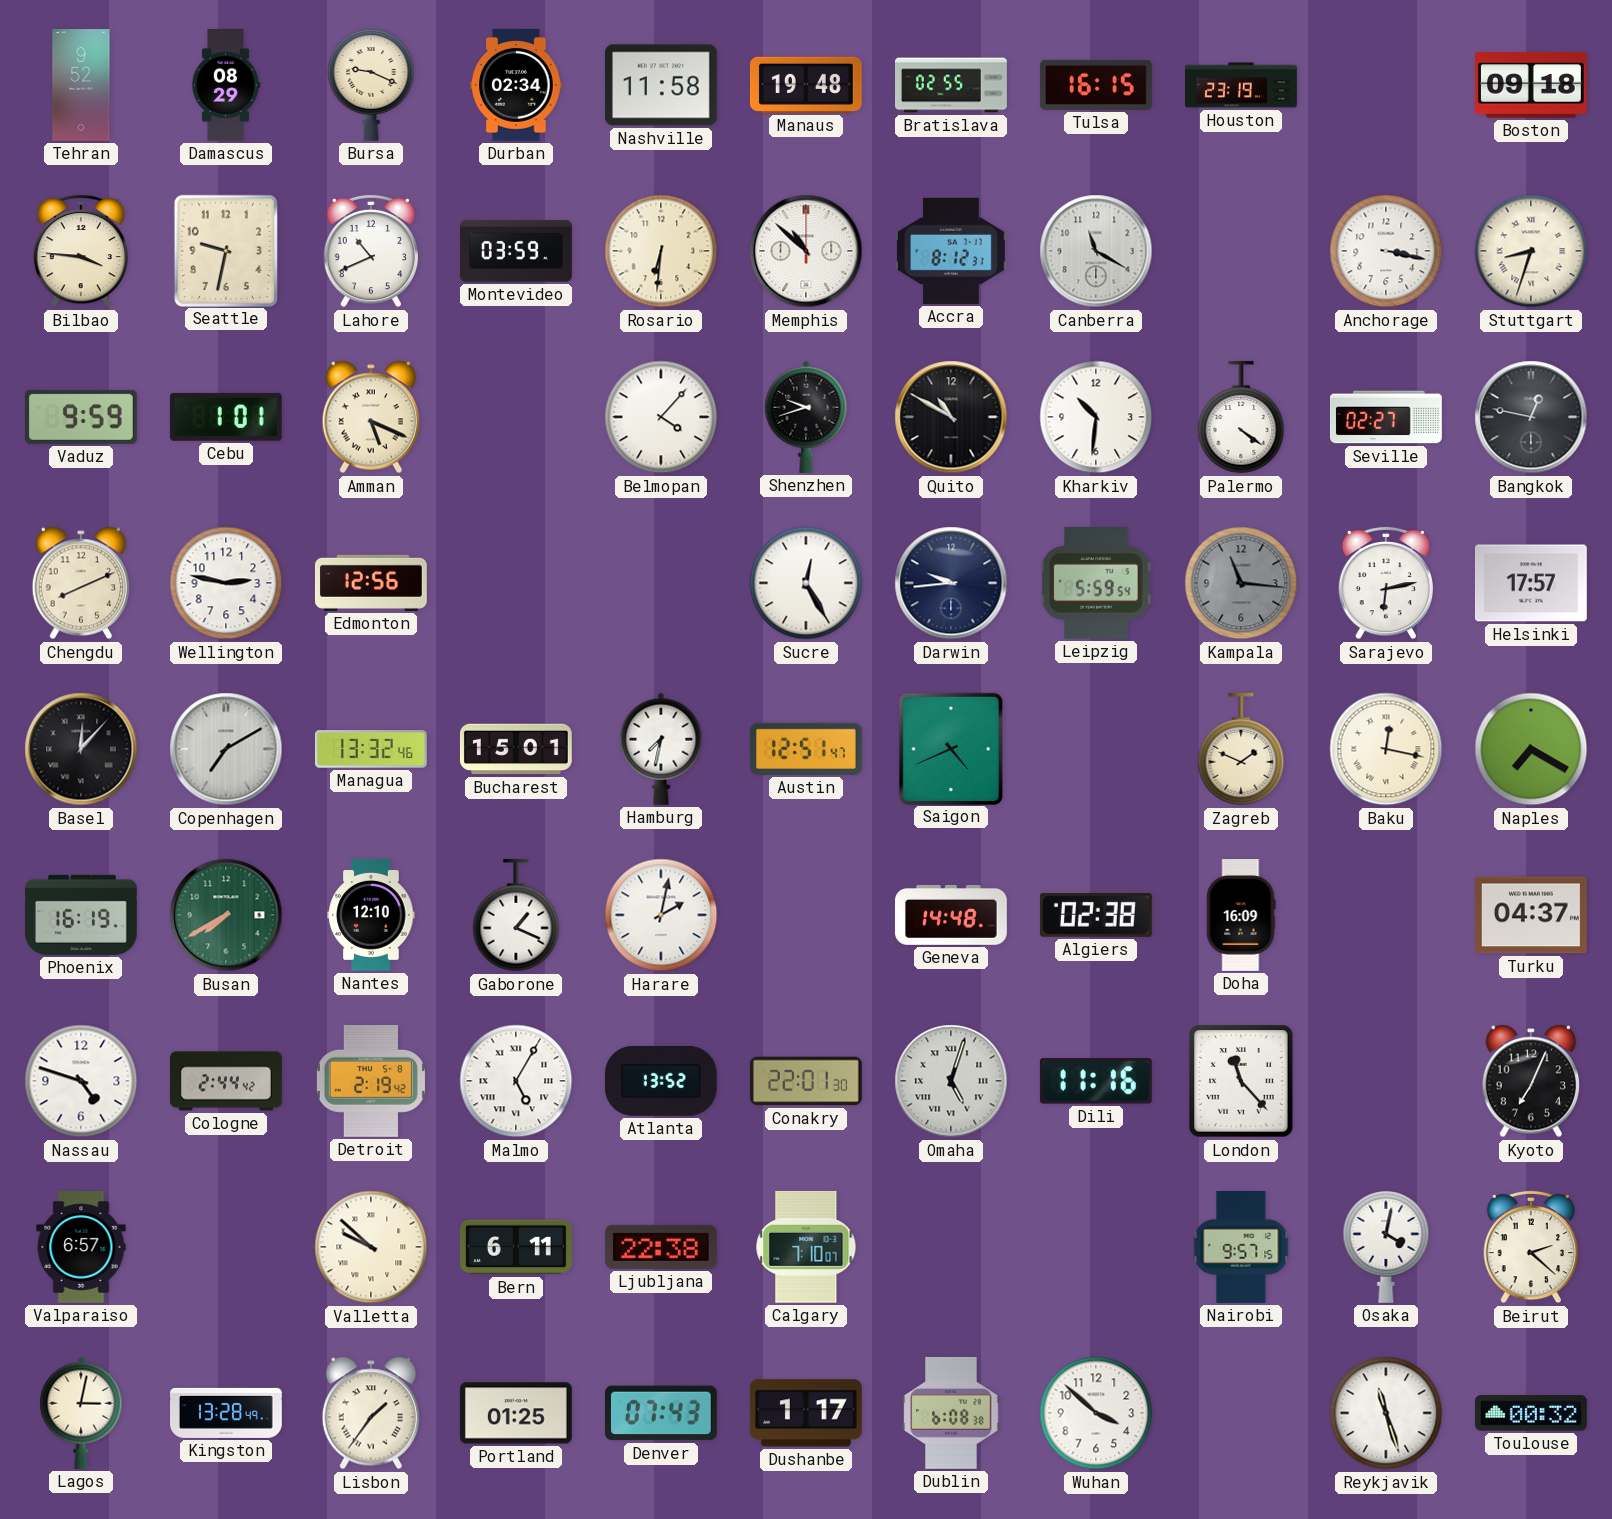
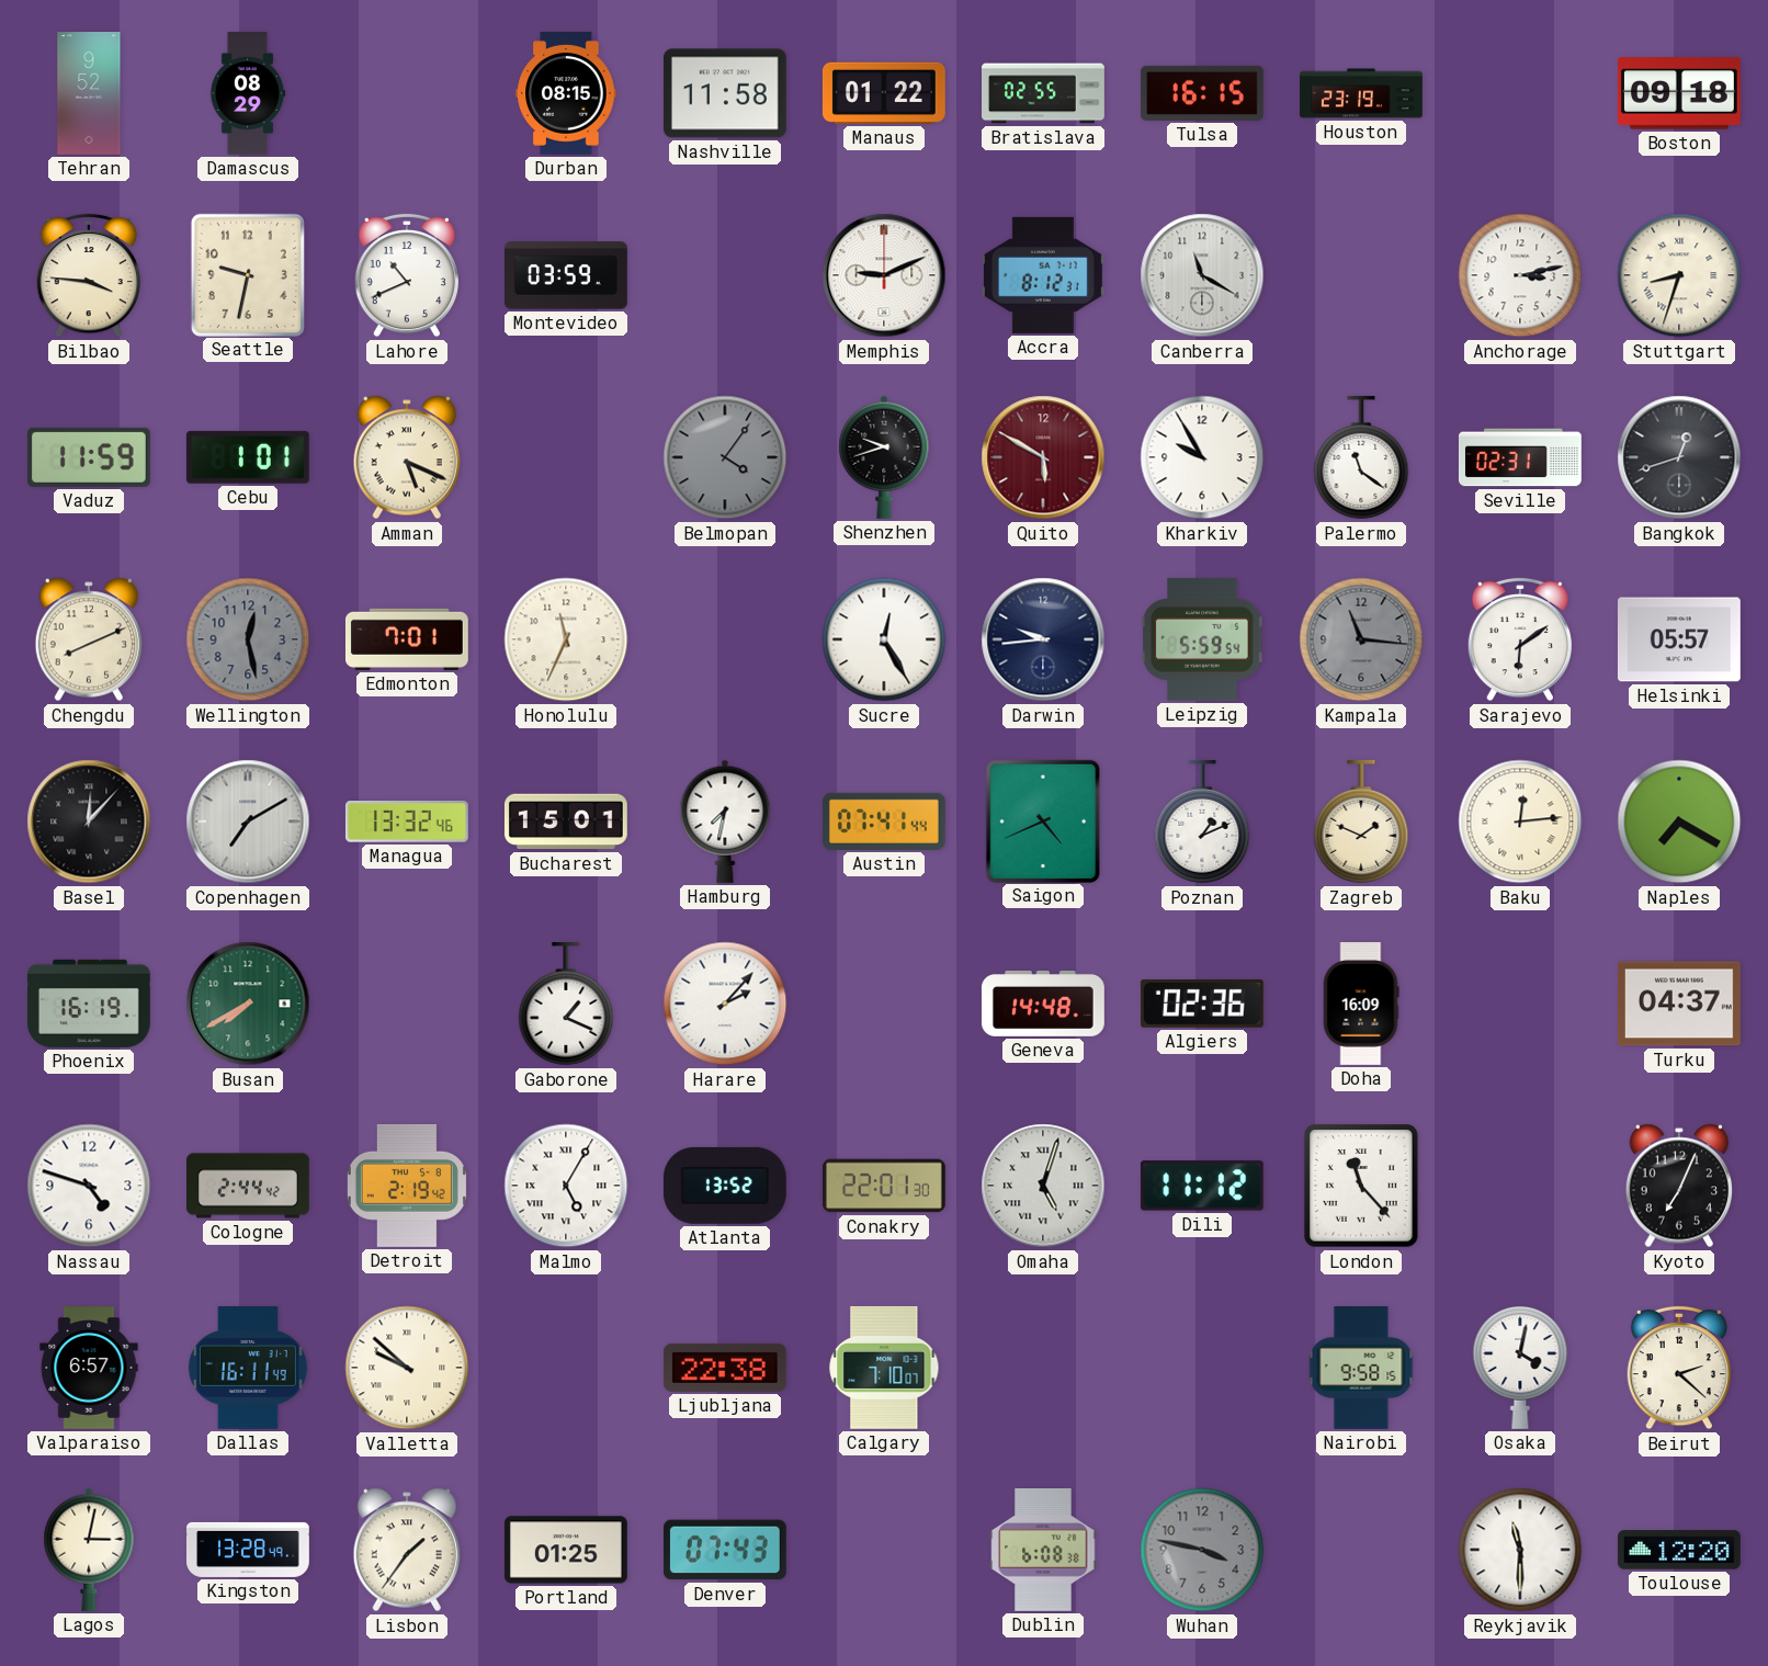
Bursa: 9:19 -> none (371, 85)
Durban: 02:34 -> 08:15 (566, 93)
Manaus: 19:48 -> 01:22 (884, 93)
Rosario: 6:31 -> none (661, 251)
Memphis: 10:52 -> 9:11 (884, 275)
Anchorage: 3:17 -> 3:13 (1520, 275)
Vaduz: 9:59 -> 11:59 (89, 457)
Belmopan: 4:07 -> 4:06 (725, 457)
Belmopan dial: white -> grey (725, 457)
Quito: 10:50 -> 5:50 (1043, 457)
Quito dial: black -> burgundy (1043, 457)
Kharkiv: 10:31 -> 9:55 (1202, 457)
Palermo: 4:21 -> 11:21 (1361, 457)
Seville: 02:27 -> 02:31 (1520, 457)
Bangkok: 12:47 -> 12:42 (1679, 457)
Wellington: 2:47 -> 12:28 (248, 639)
Wellington dial: white -> grey (248, 639)
Edmonton: 12:56 -> 7:01 (407, 639)
Honolulu: none -> 11:34 (566, 639)
Sarajevo: 6:13 -> 6:09 (1519, 639)
Helsinki: 17:57 -> 05:57 (1679, 639)
Austin: 12:51 -> 07:41 (884, 821)
Poznan: none -> 1:11 (1202, 821)
Baku: 12:17 -> 12:14 (1520, 821)
Nantes: 12:10 -> none (371, 915)
Harare: 2:02 -> 2:07 (725, 1004)
Algiers: 02:38 -> 02:36 (1202, 1004)
Dili: 11:16 -> 11:12 (1202, 1186)
Dallas: none -> 16:11 (248, 1368)
Bern: 6:11 -> none (516, 1247)
Nairobi: 9:57 -> 9:58 (1361, 1369)
Dushanbe: 1:17 -> none (806, 1413)
Wuhan: 3:52 -> 3:47 (1202, 1550)
Wuhan dial: white -> grey (1202, 1550)
Reykjavik: 11:27 -> 11:30 (1520, 1550)
Toulouse: 00:32 -> 12:20 (1679, 1550)
